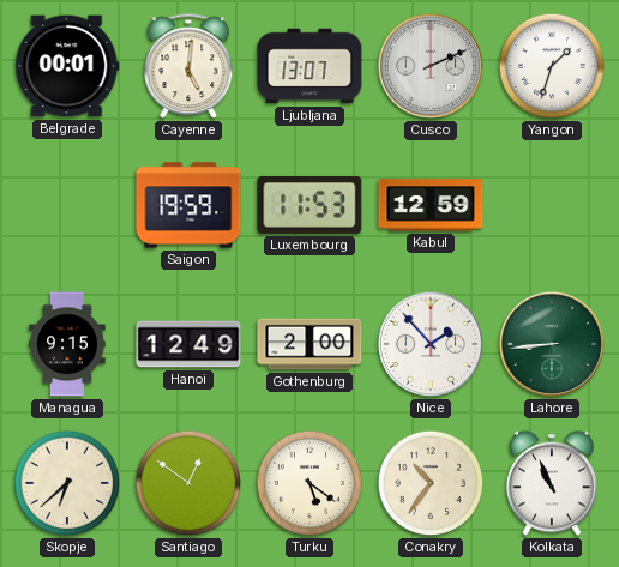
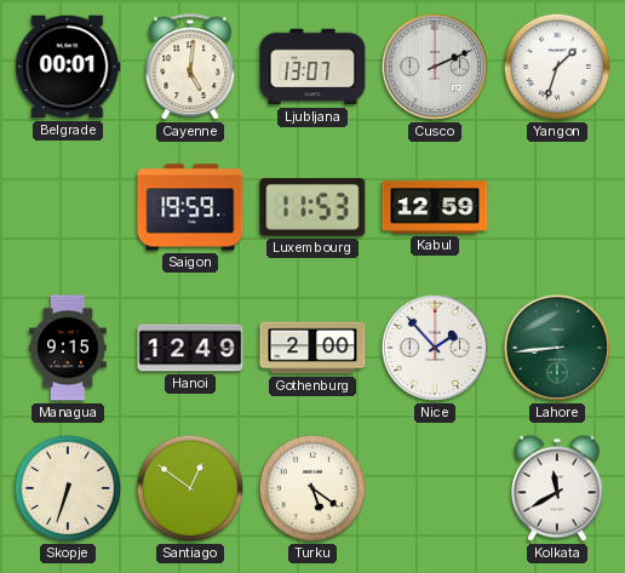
Skopje: 6:38 -> 6:33 (68, 488)
Conakry: 10:36 -> none (431, 483)
Kolkata: 10:56 -> 11:40 (557, 488)
